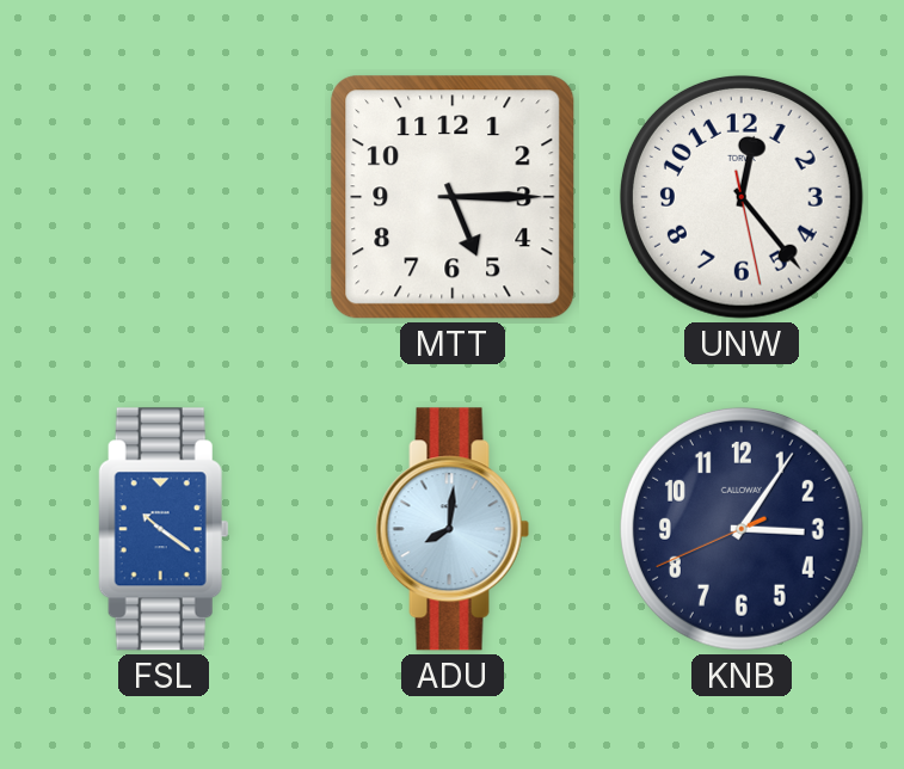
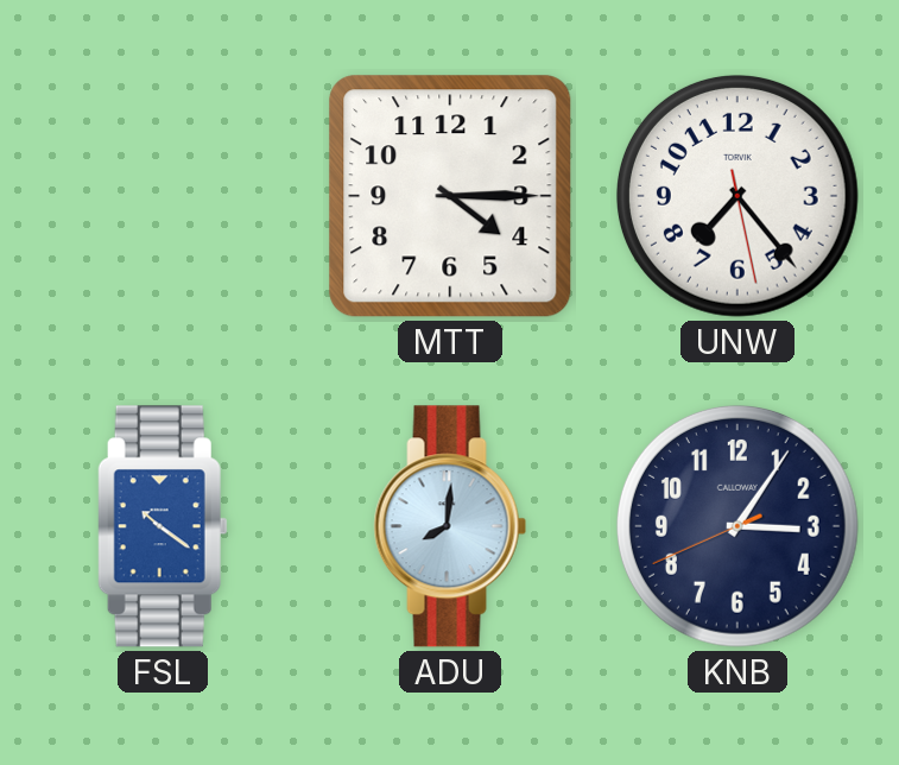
MTT: 5:15 -> 4:15 (450, 196)
UNW: 12:23 -> 7:23 (737, 196)
